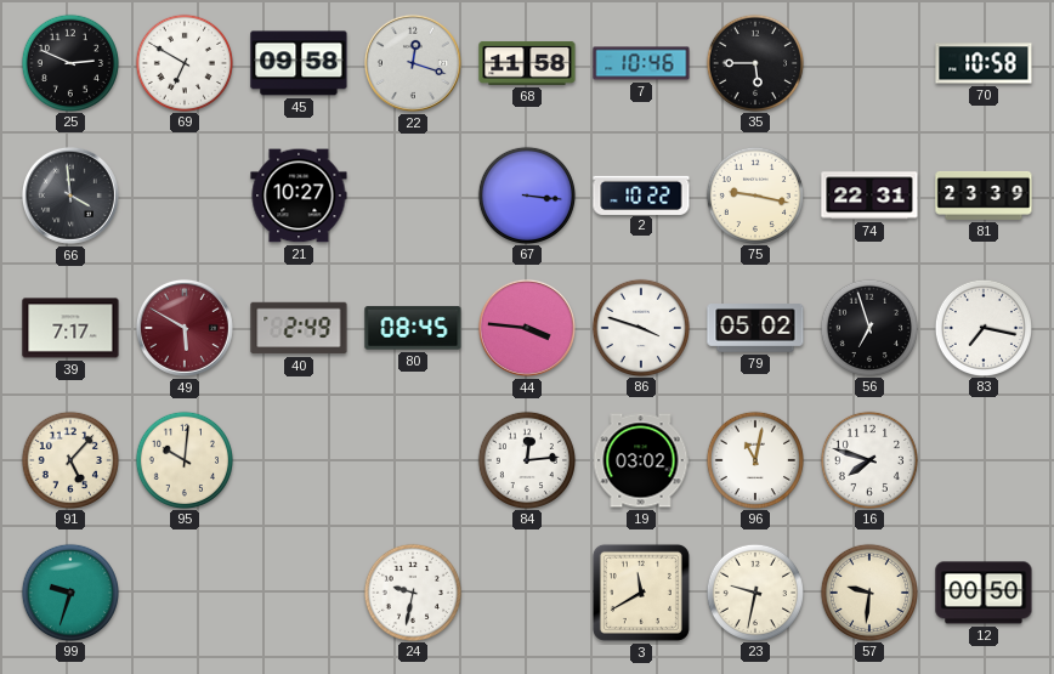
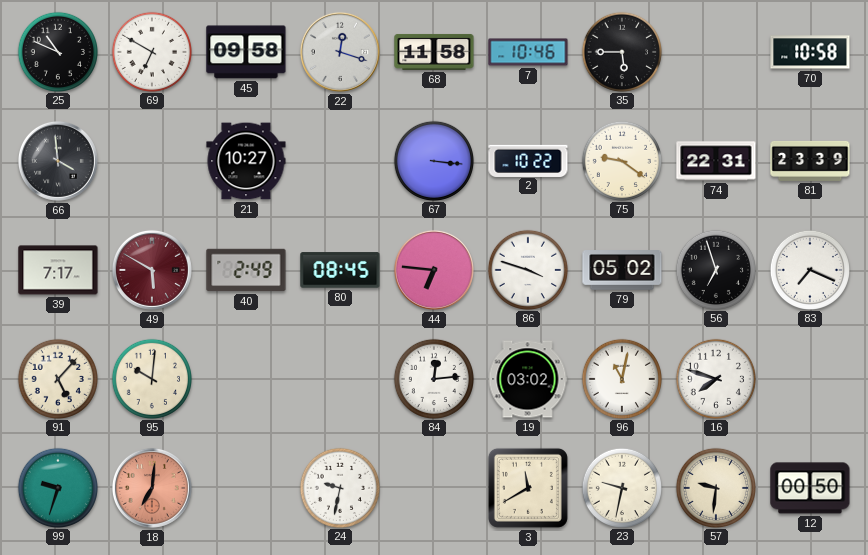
25: 2:49 -> 10:49 (57, 51)
75: 9:17 -> 9:21 (621, 160)
44: 3:46 -> 6:46 (434, 270)
83: 7:17 -> 7:19 (809, 269)
18: none -> 7:01 (152, 488)
